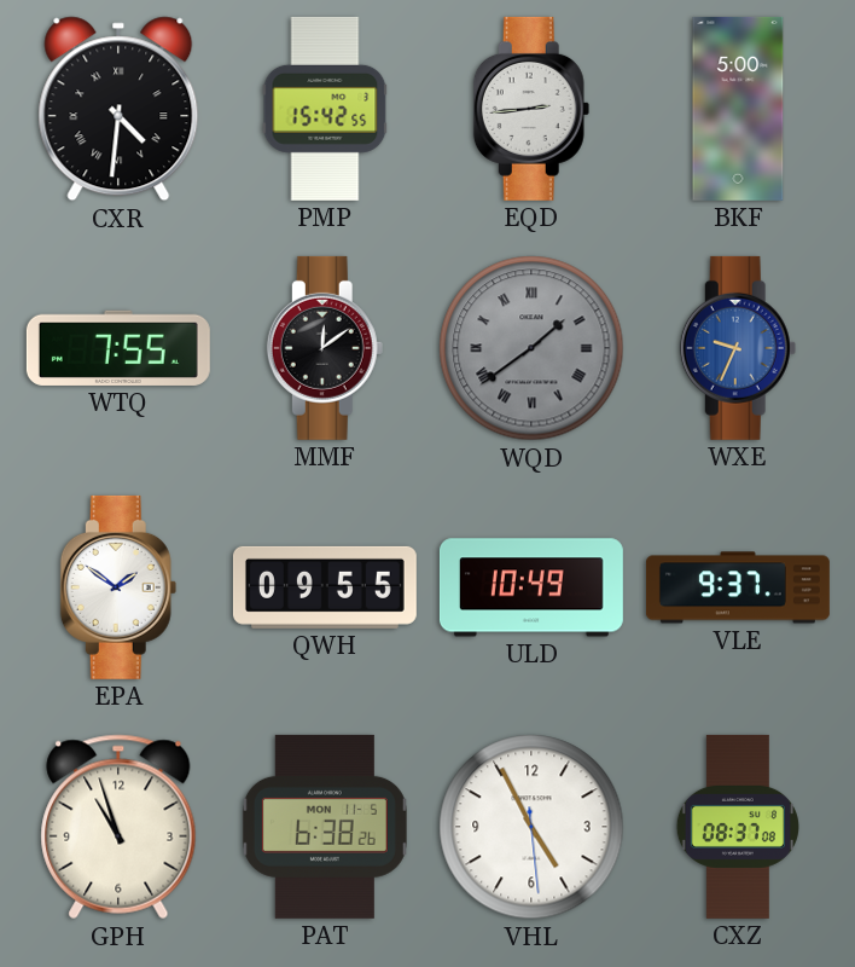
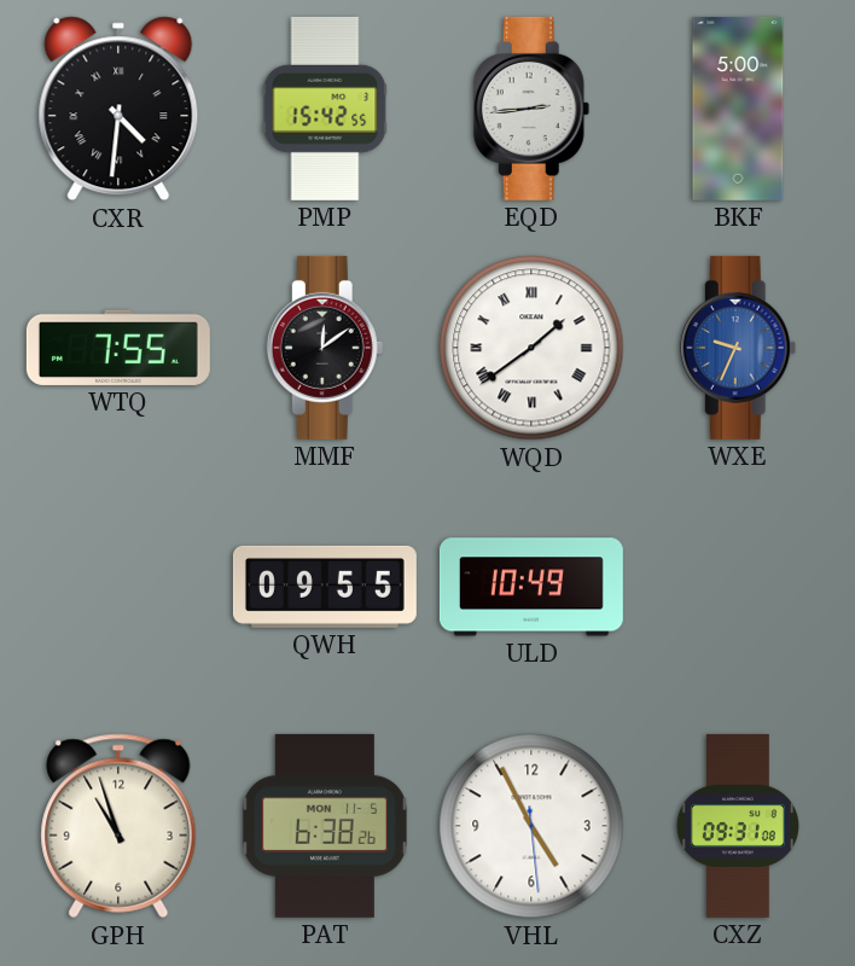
WQD dial: grey -> white (531, 348)
EPA: 1:51 -> none (118, 587)
VLE: 9:37 -> none (738, 587)
CXZ: 08:37 -> 09:31 (738, 826)
